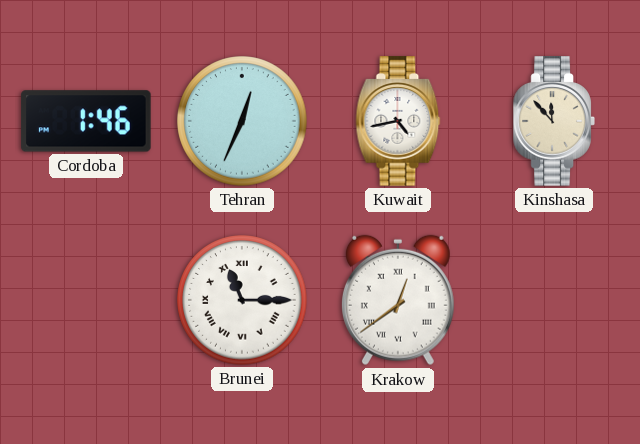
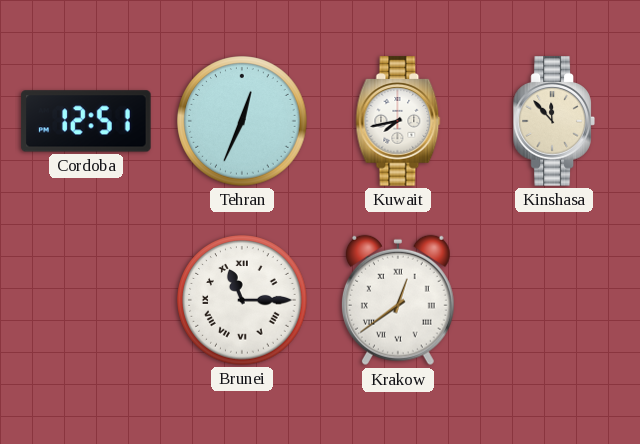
Cordoba: 1:46 -> 12:51 (86, 121)
Kuwait: 4:43 -> 7:43 (398, 121)
